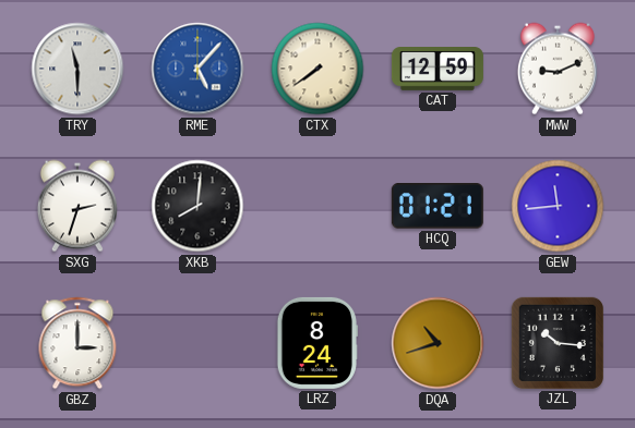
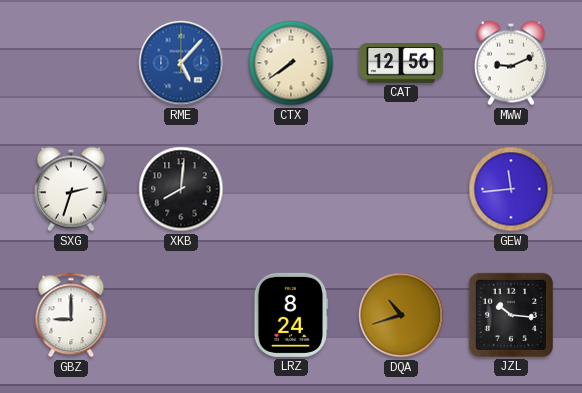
TRY: 11:30 -> none (77, 69)
CAT: 12:59 -> 12:56 (401, 63)
HCQ: 01:21 -> none (438, 207)
GBZ: 3:00 -> 9:00 (71, 315)
